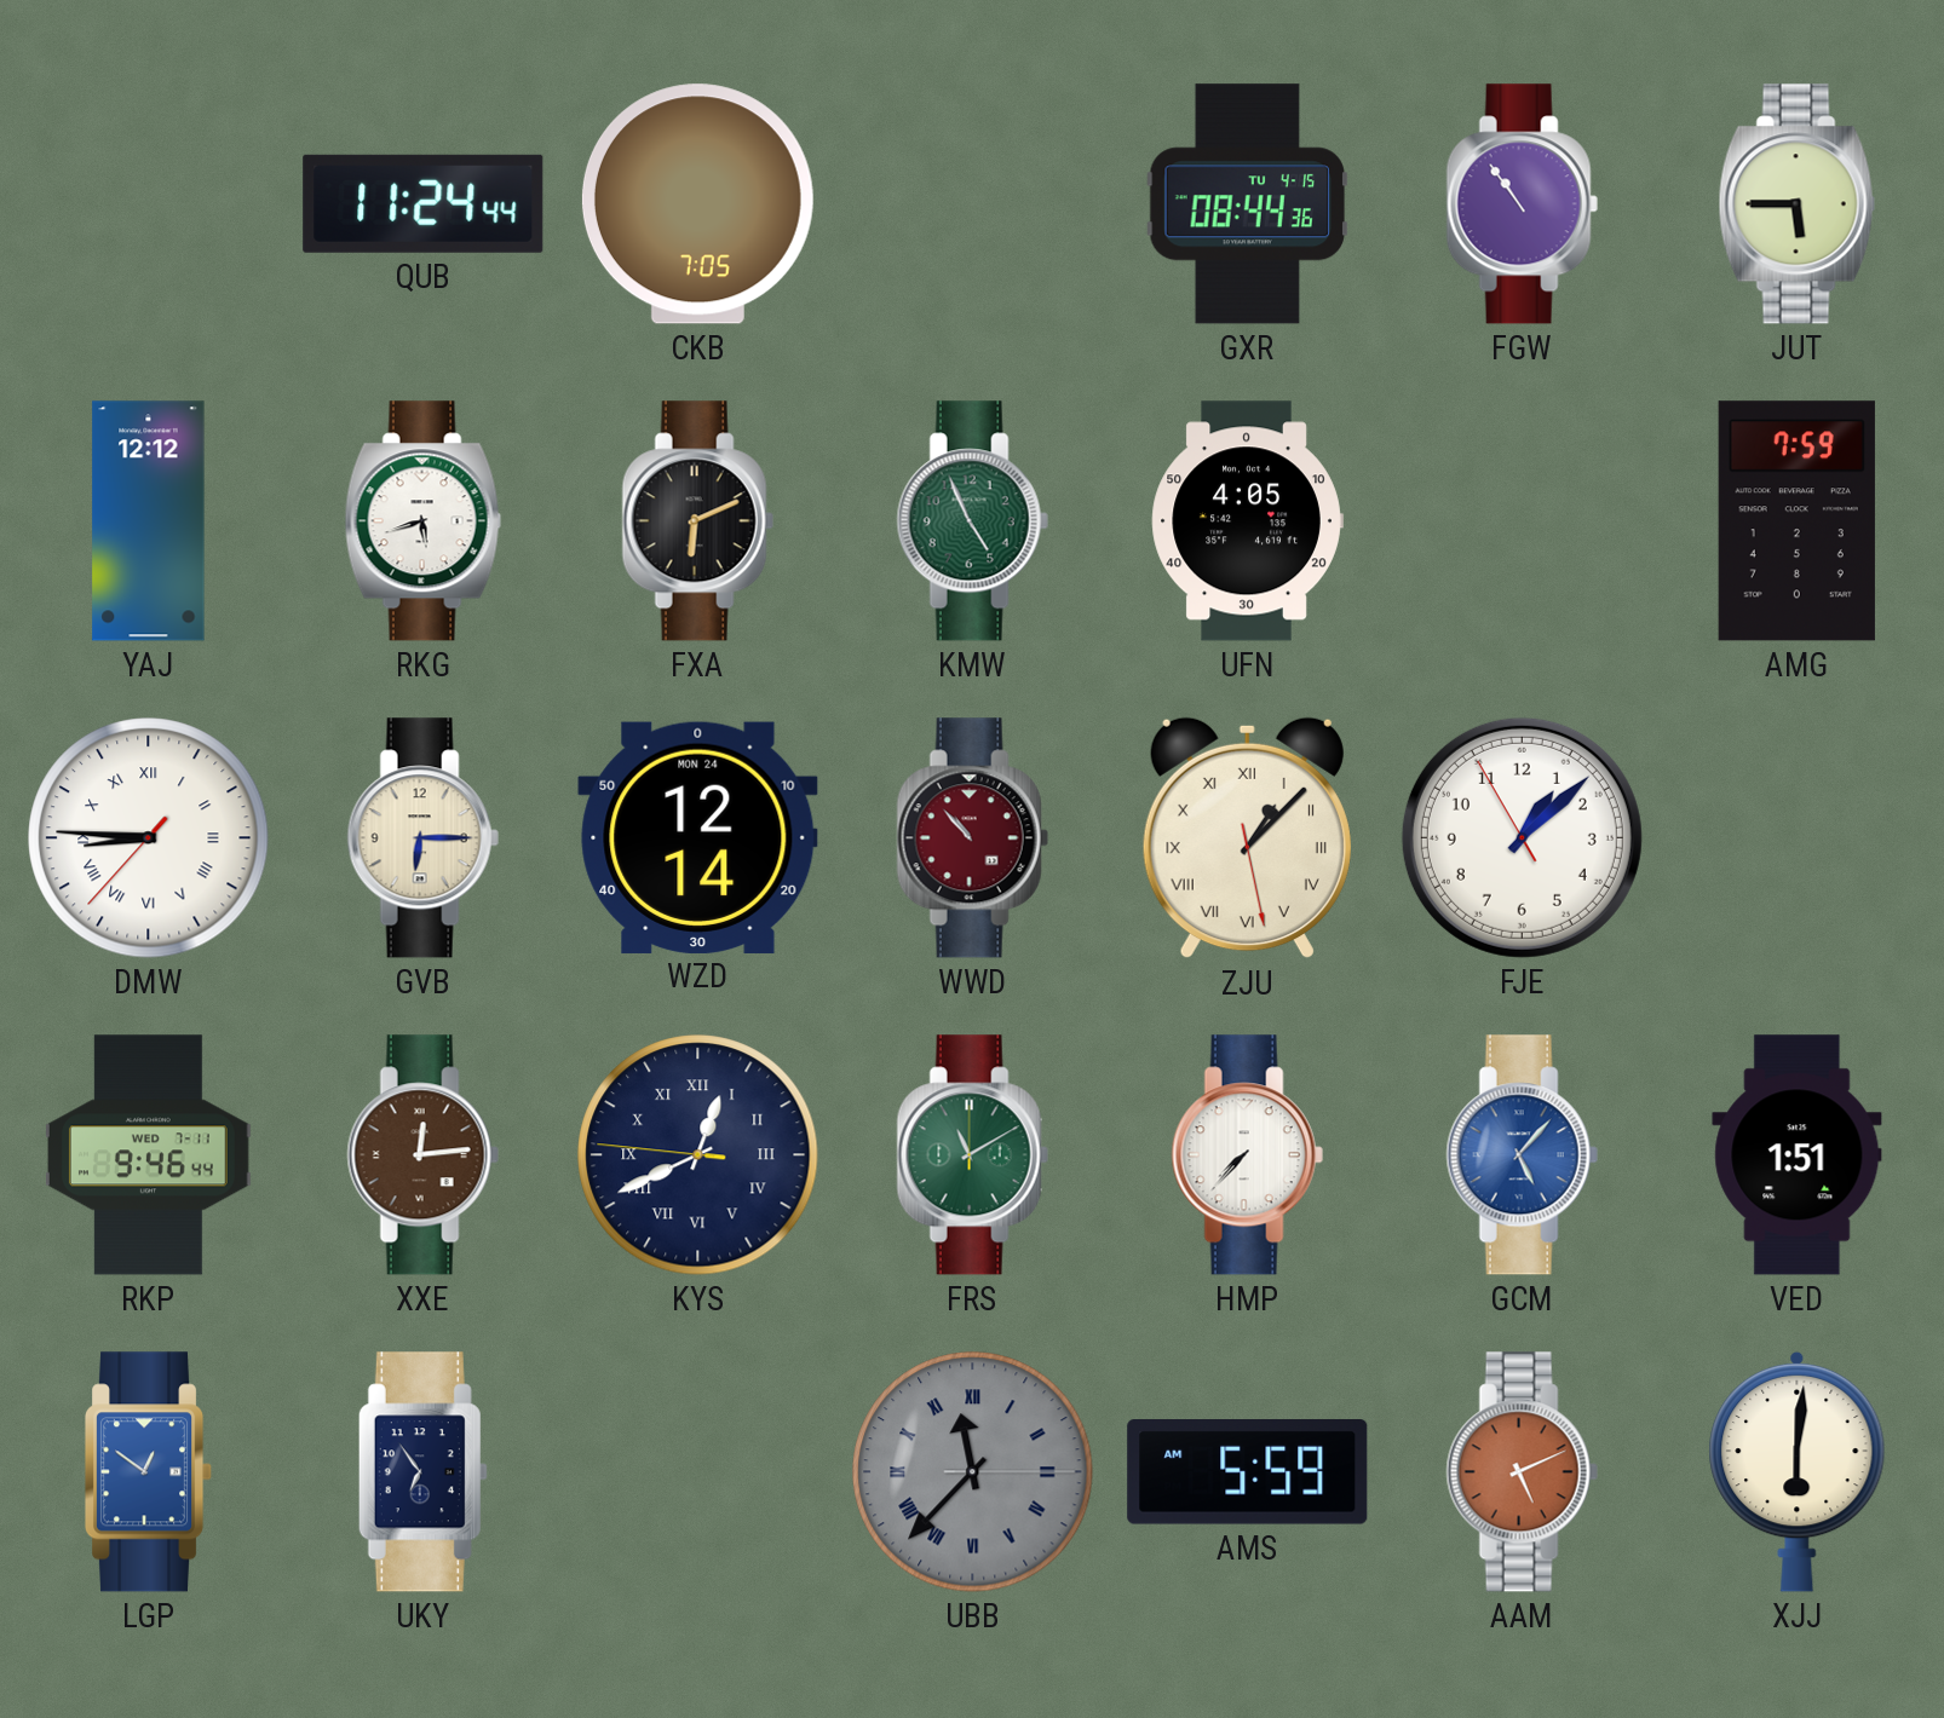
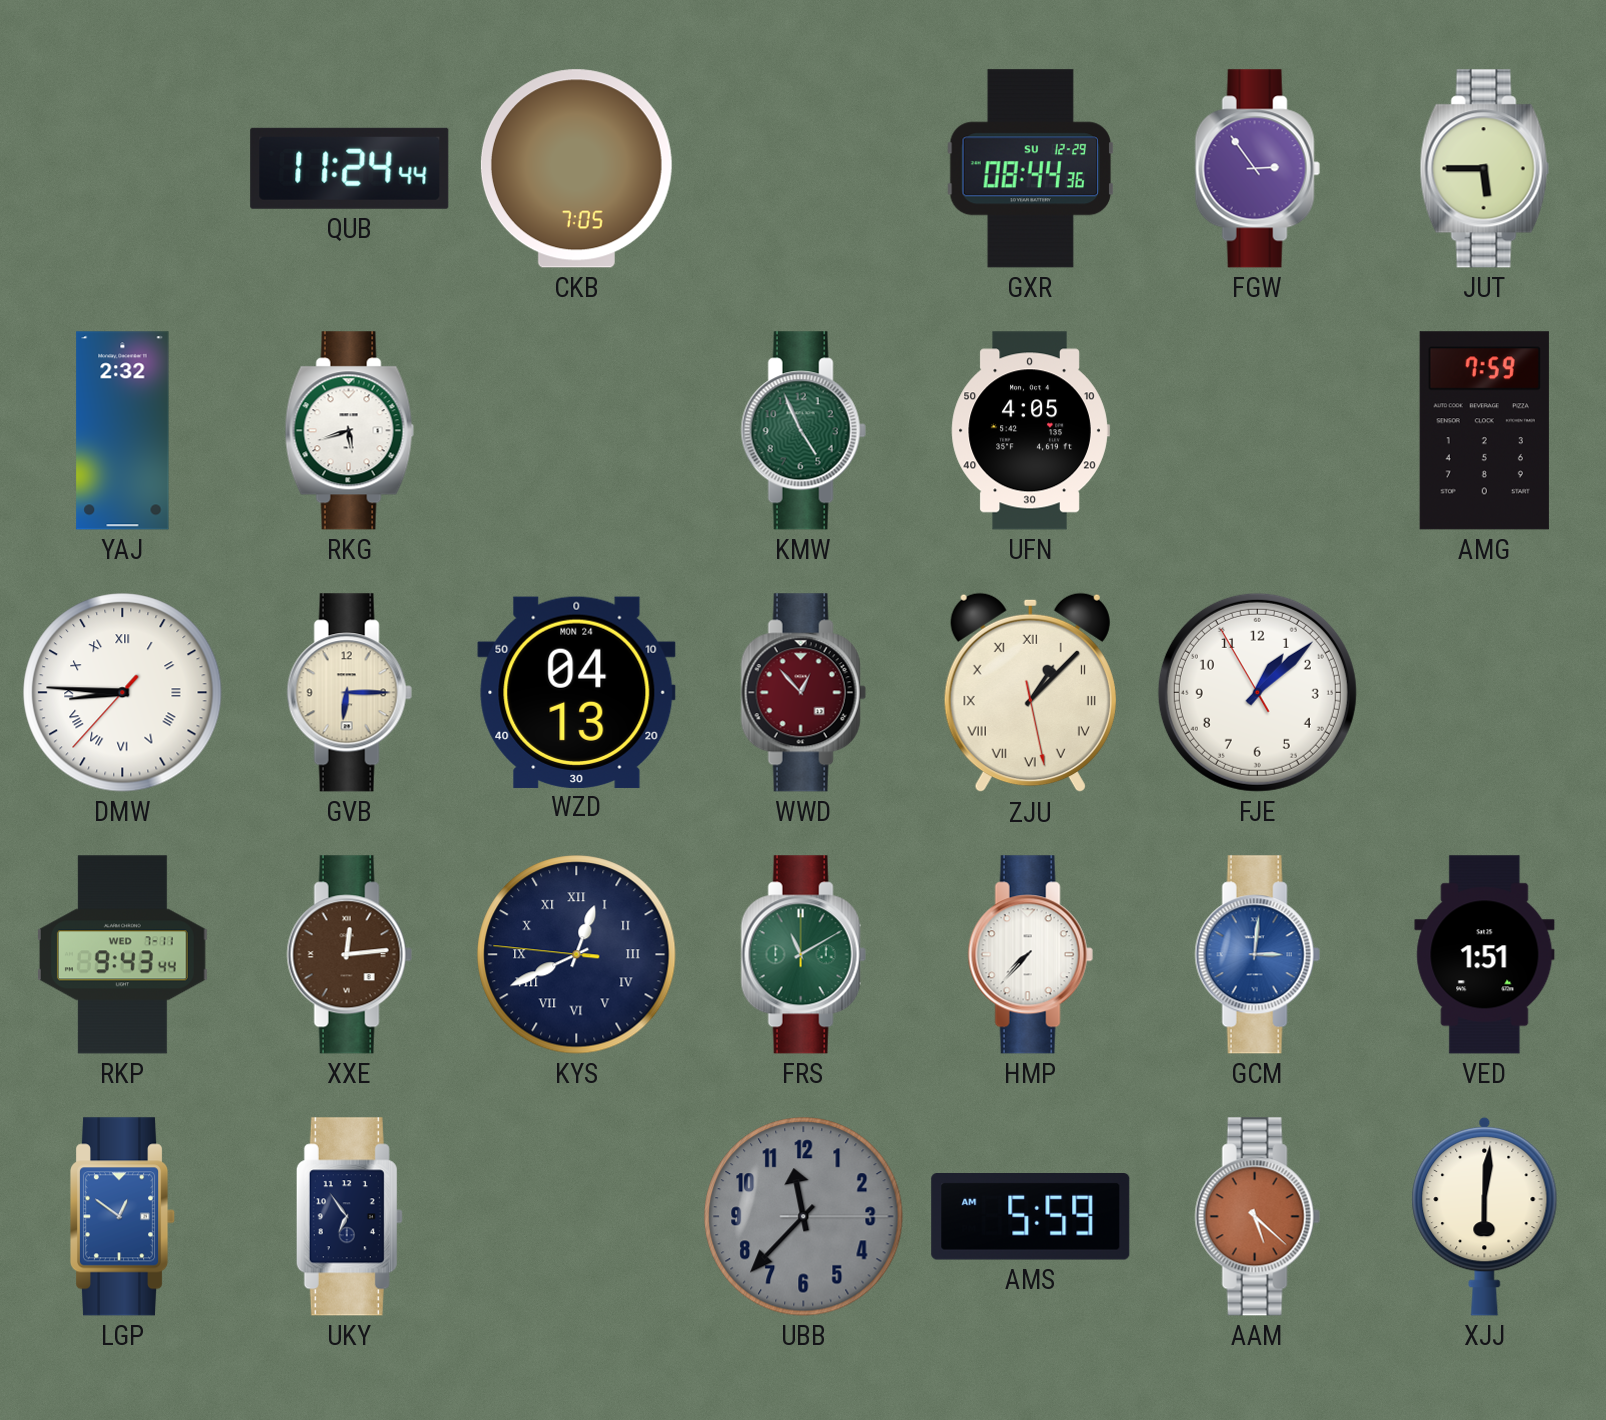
GXR date: TU 4-15 -> SU 12-29 (1030, 169)
FGW: 10:54 -> 2:54 (1257, 169)
YAJ: 12:12 -> 2:32 (123, 431)
FXA: 6:11 -> none (697, 521)
WZD: 12:14 -> 04:13 (577, 692)
WWD: 10:53 -> 12:53 (803, 693)
RKP: 9:46 -> 9:43 (122, 955)
GCM: 5:07 -> 3:01 (1257, 955)
UBB numerals: Roman -> Arabic (804, 1217)
AAM: 5:11 -> 5:22 (1257, 1217)
